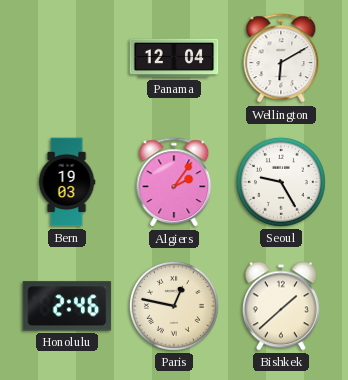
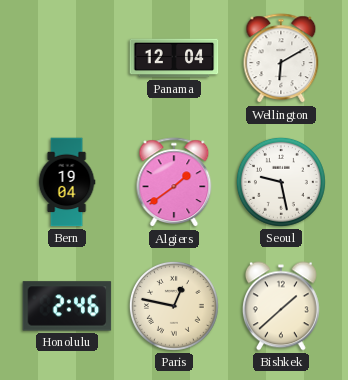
Bern: 19:03 -> 19:04 (67, 182)
Algiers: 2:06 -> 1:39 (174, 183)
Seoul: 9:25 -> 9:28 (281, 182)
